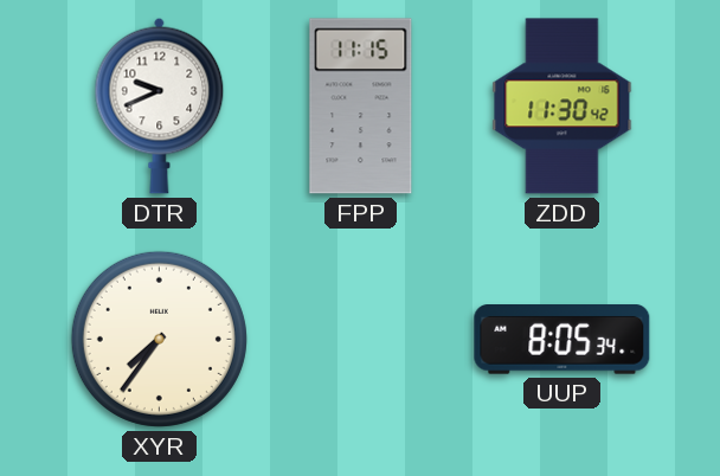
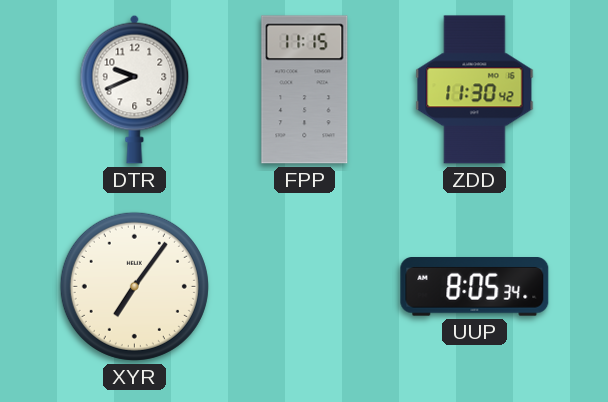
XYR: 7:36 -> 7:06 (134, 286)
